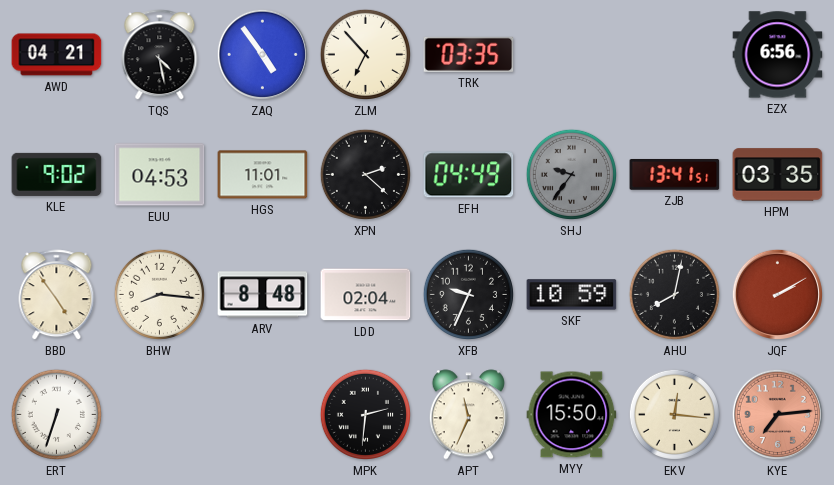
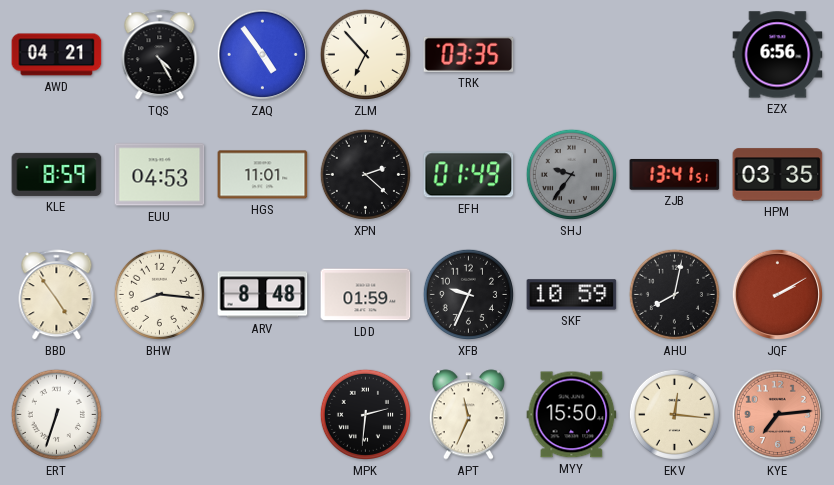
TQS: 4:28 -> 4:25 (160, 55)
KLE: 9:02 -> 8:59 (57, 174)
EFH: 04:49 -> 01:49 (469, 175)
LDD: 02:04 -> 01:59 (366, 295)
